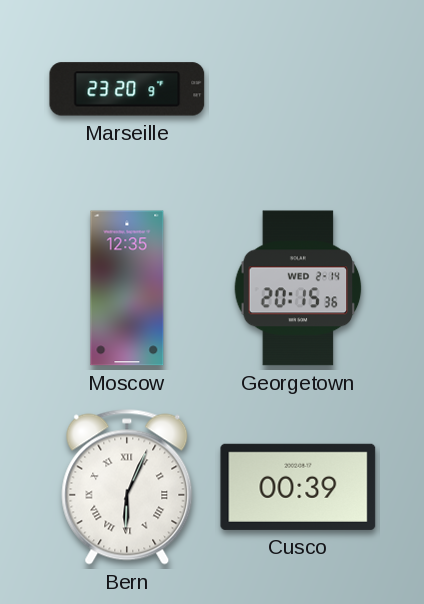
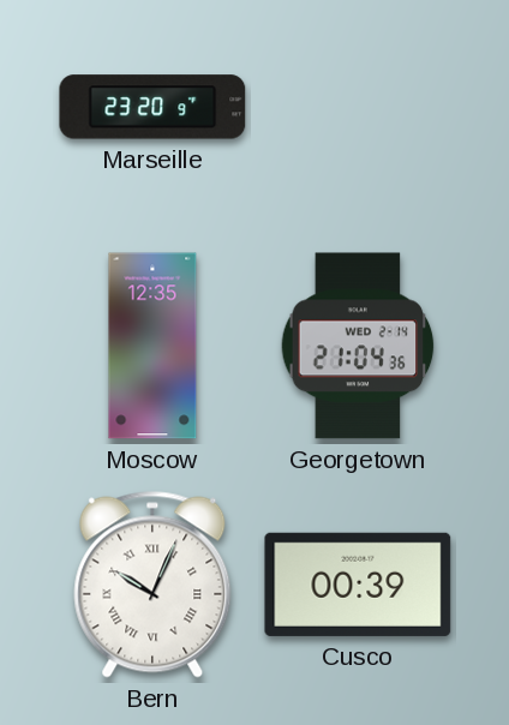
Georgetown: 20:15 -> 21:04 (358, 346)
Bern: 6:04 -> 10:04 (152, 585)
